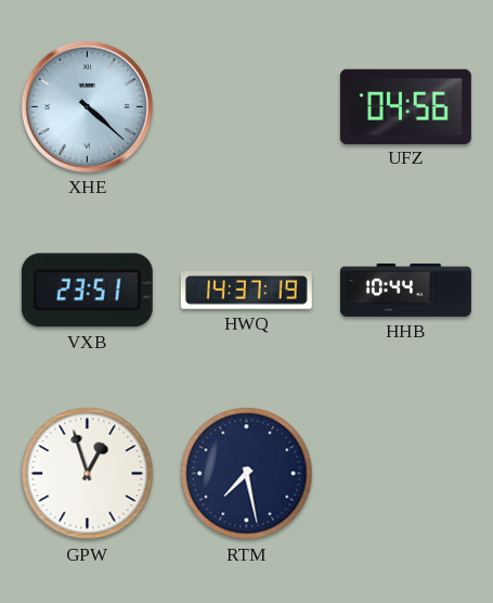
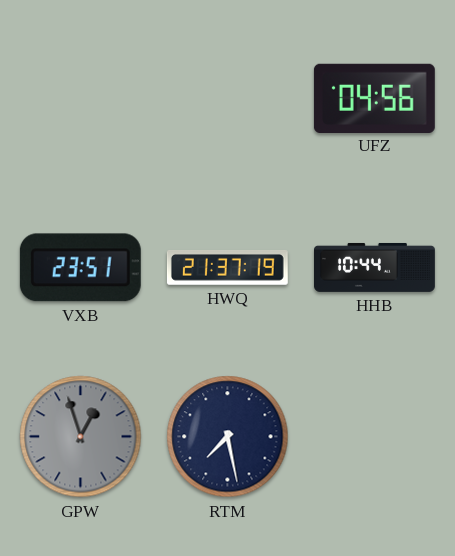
XHE: 4:22 -> none (87, 106)
HWQ: 14:37 -> 21:37 (227, 267)
GPW dial: white -> grey (81, 437)
